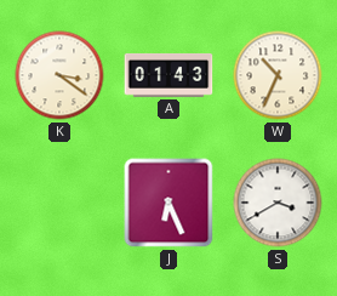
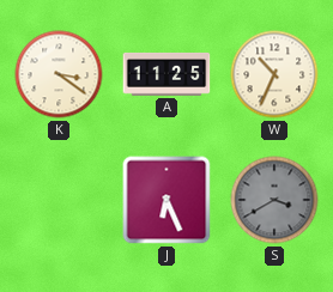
A: 01:43 -> 11:25 (166, 74)
S dial: white -> grey (274, 200)
